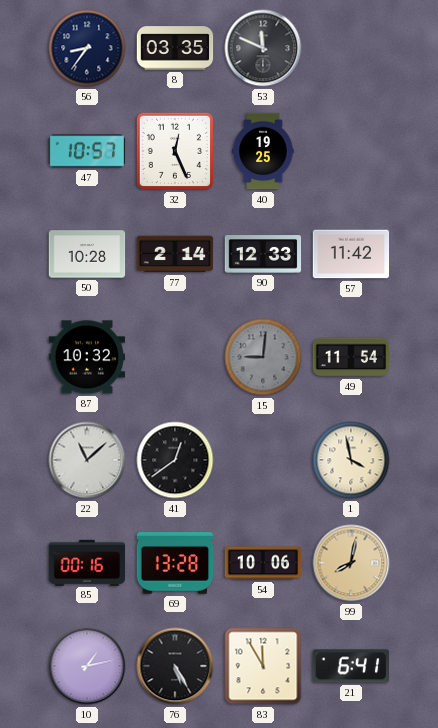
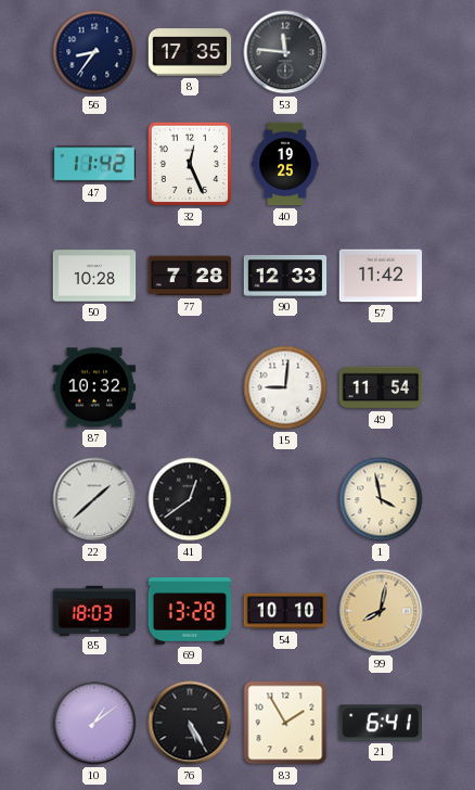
8: 03:35 -> 17:35 (190, 52)
53: 11:49 -> 11:46 (285, 52)
47: 10:57 -> 11:42 (94, 164)
77: 2:14 -> 7:28 (190, 276)
15 dial: grey -> white (285, 387)
22: 11:08 -> 1:38 (94, 499)
85: 00:16 -> 18:03 (94, 610)
54: 10:06 -> 10:10 (285, 611)
10: 1:13 -> 1:09 (94, 723)
83: 11:55 -> 1:55 (285, 723)
